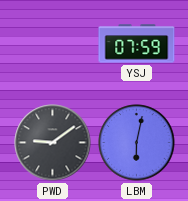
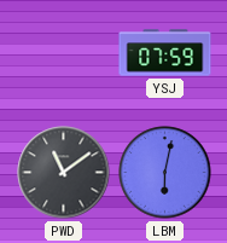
PWD: 9:09 -> 11:09 (64, 173)
